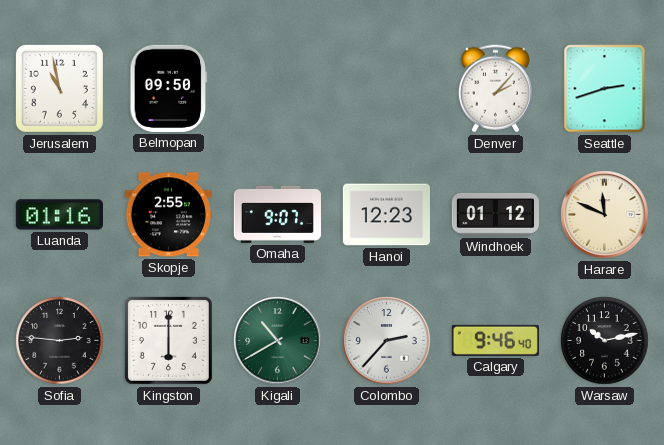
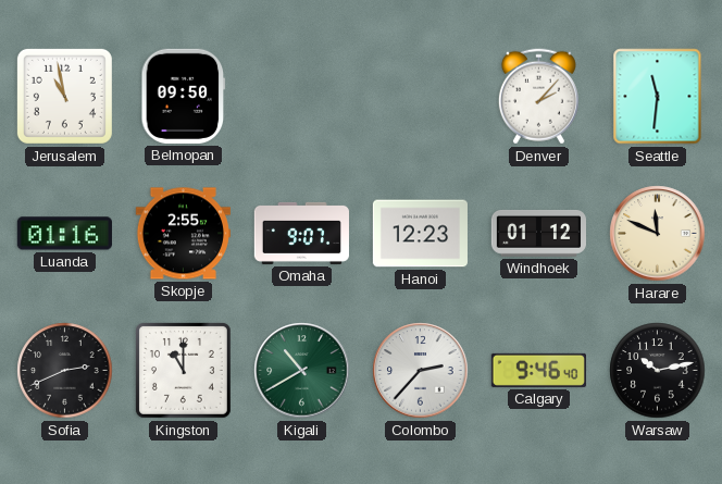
Seattle: 2:42 -> 11:31 (658, 97)
Sofia: 2:46 -> 2:41 (65, 371)
Kingston: 6:00 -> 11:00 (183, 370)
